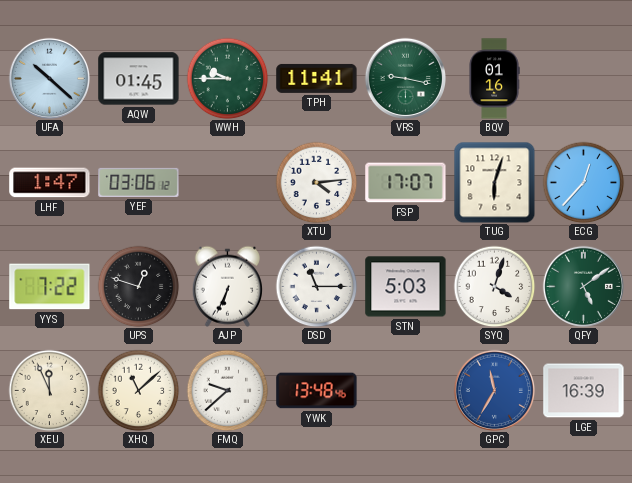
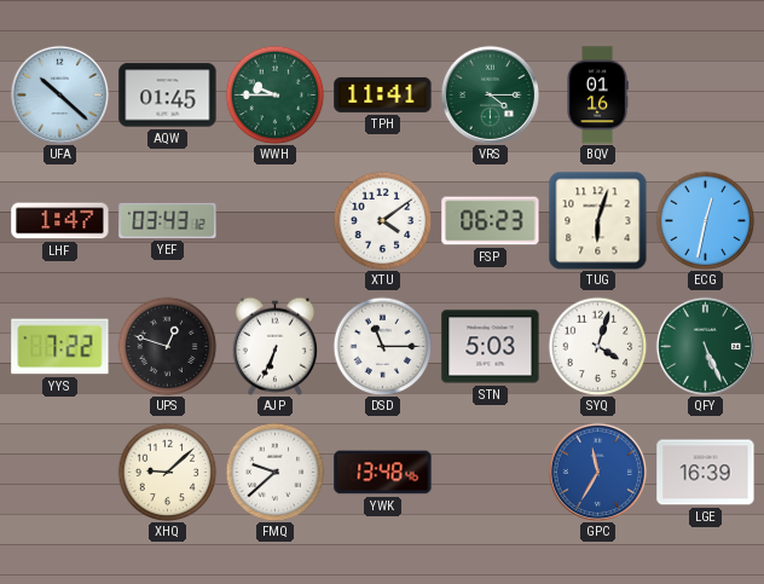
VRS: 9:17 -> 4:15 (490, 94)
YEF: 03:06 -> 03:43 (168, 220)
XTU: 4:14 -> 4:09 (382, 220)
FSP: 17:07 -> 06:23 (491, 221)
ECG: 12:37 -> 12:32 (705, 220)
QFY: 5:09 -> 5:26 (705, 346)
XEU: 11:56 -> none (49, 390)
XHQ: 11:08 -> 9:08 (167, 472)
